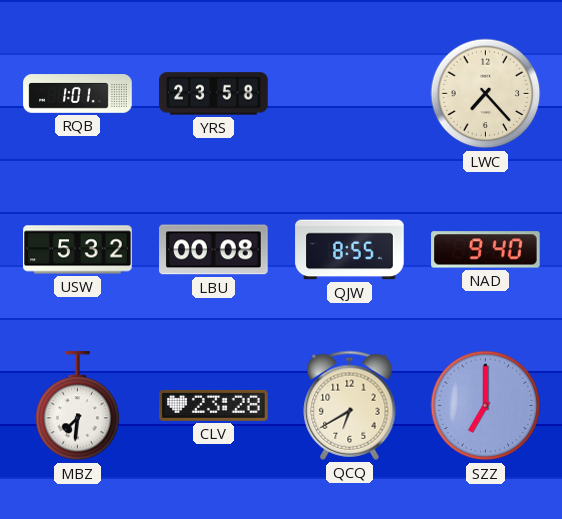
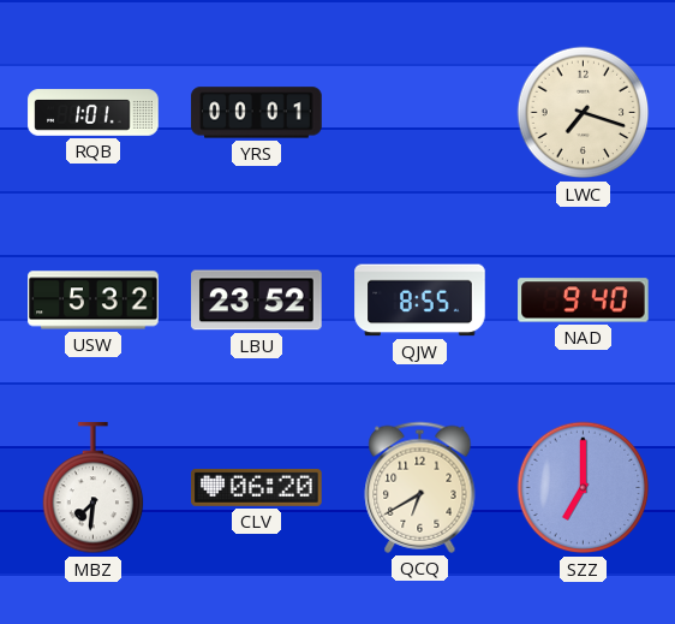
YRS: 23:58 -> 00:01 (257, 113)
LWC: 7:23 -> 7:18 (584, 113)
LBU: 00:08 -> 23:52 (257, 301)
CLV: 23:28 -> 06:20 (257, 487)
